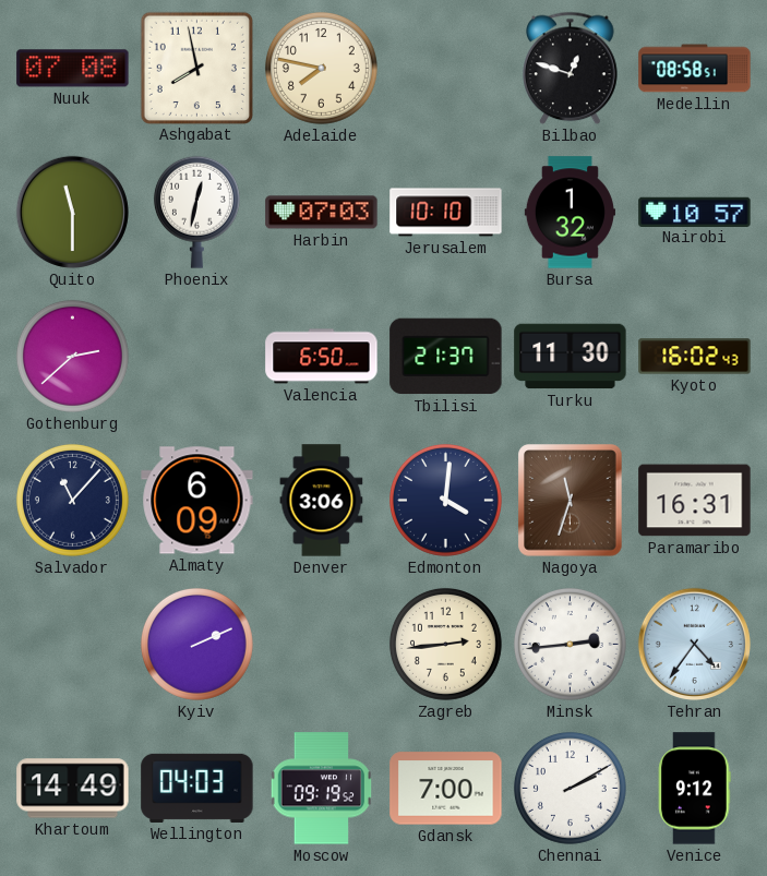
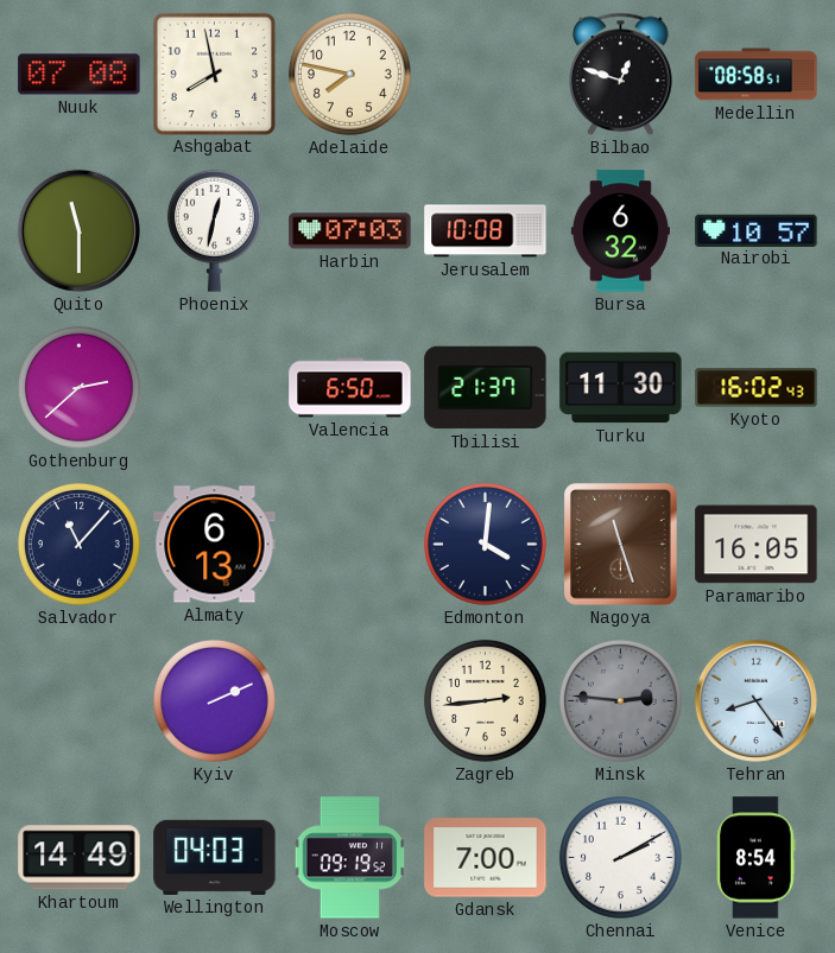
Jerusalem: 10:10 -> 10:08 (486, 231)
Bursa: 1:32 -> 6:32 (620, 231)
Almaty: 6:09 -> 6:13 (215, 545)
Denver: 3:06 -> none (322, 501)
Nagoya: 11:33 -> 11:27 (621, 545)
Paramaribo: 16:31 -> 16:05 (757, 545)
Minsk: 2:44 -> 2:46 (620, 700)
Minsk dial: white -> grey (620, 700)
Tehran: 4:36 -> 8:24 (755, 700)
Venice: 9:12 -> 8:54 (757, 858)
